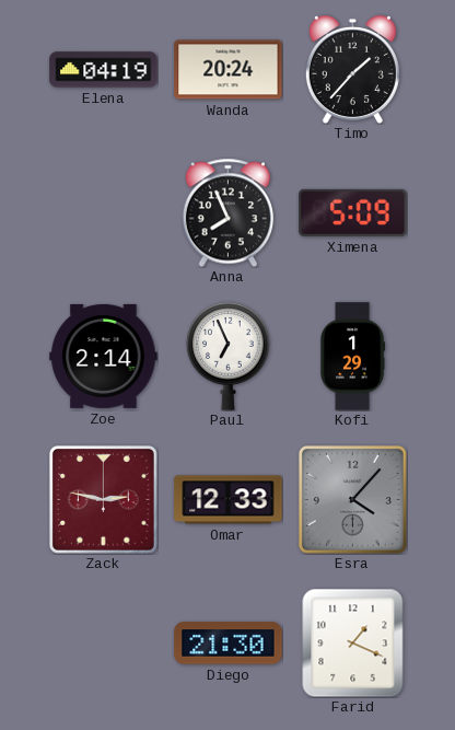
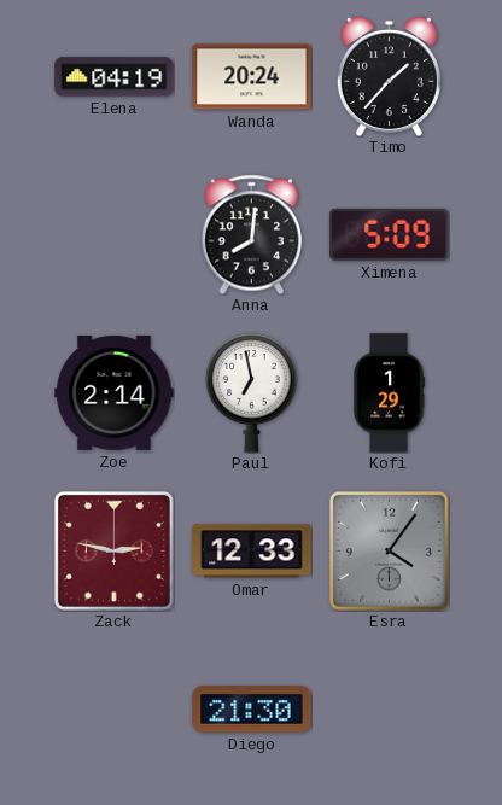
Anna: 7:56 -> 8:01 (252, 234)
Paul: 6:56 -> 6:58 (252, 393)
Esra: 4:07 -> 4:06 (389, 550)
Farid: 1:19 -> none (353, 642)
